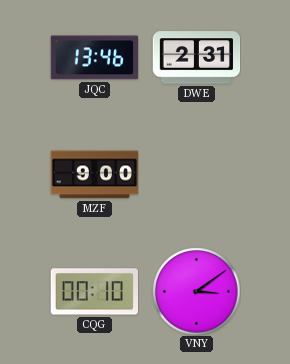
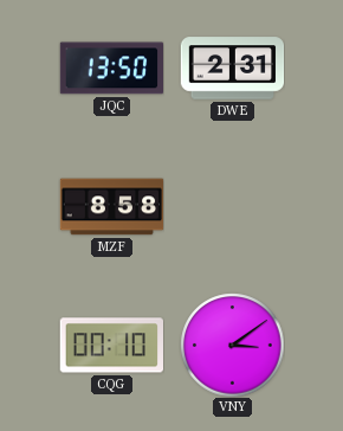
JQC: 13:46 -> 13:50 (111, 69)
MZF: 9:00 -> 8:58 (111, 207)
